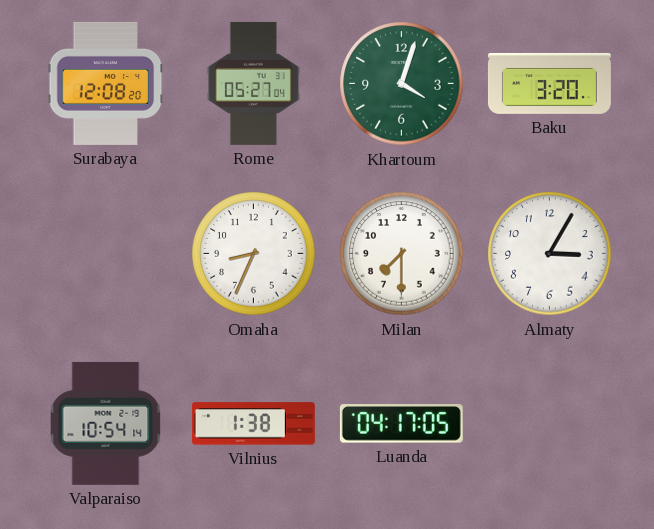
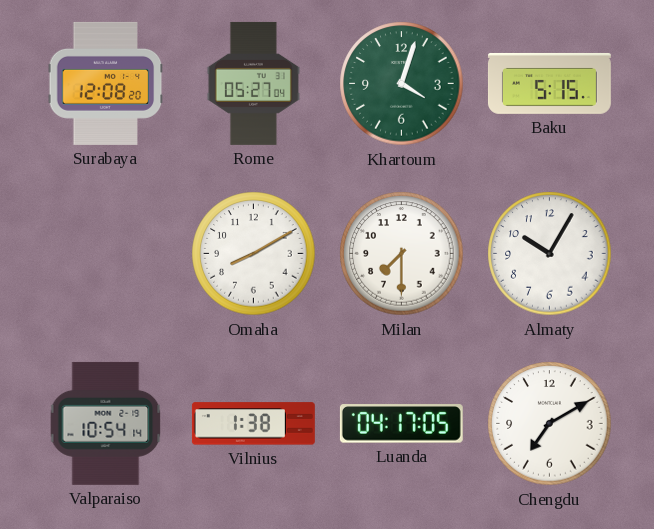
Baku: 3:20 -> 5:15 (549, 83)
Omaha: 8:34 -> 8:10 (254, 254)
Almaty: 3:05 -> 10:05 (550, 254)
Chengdu: none -> 7:10 (550, 424)
